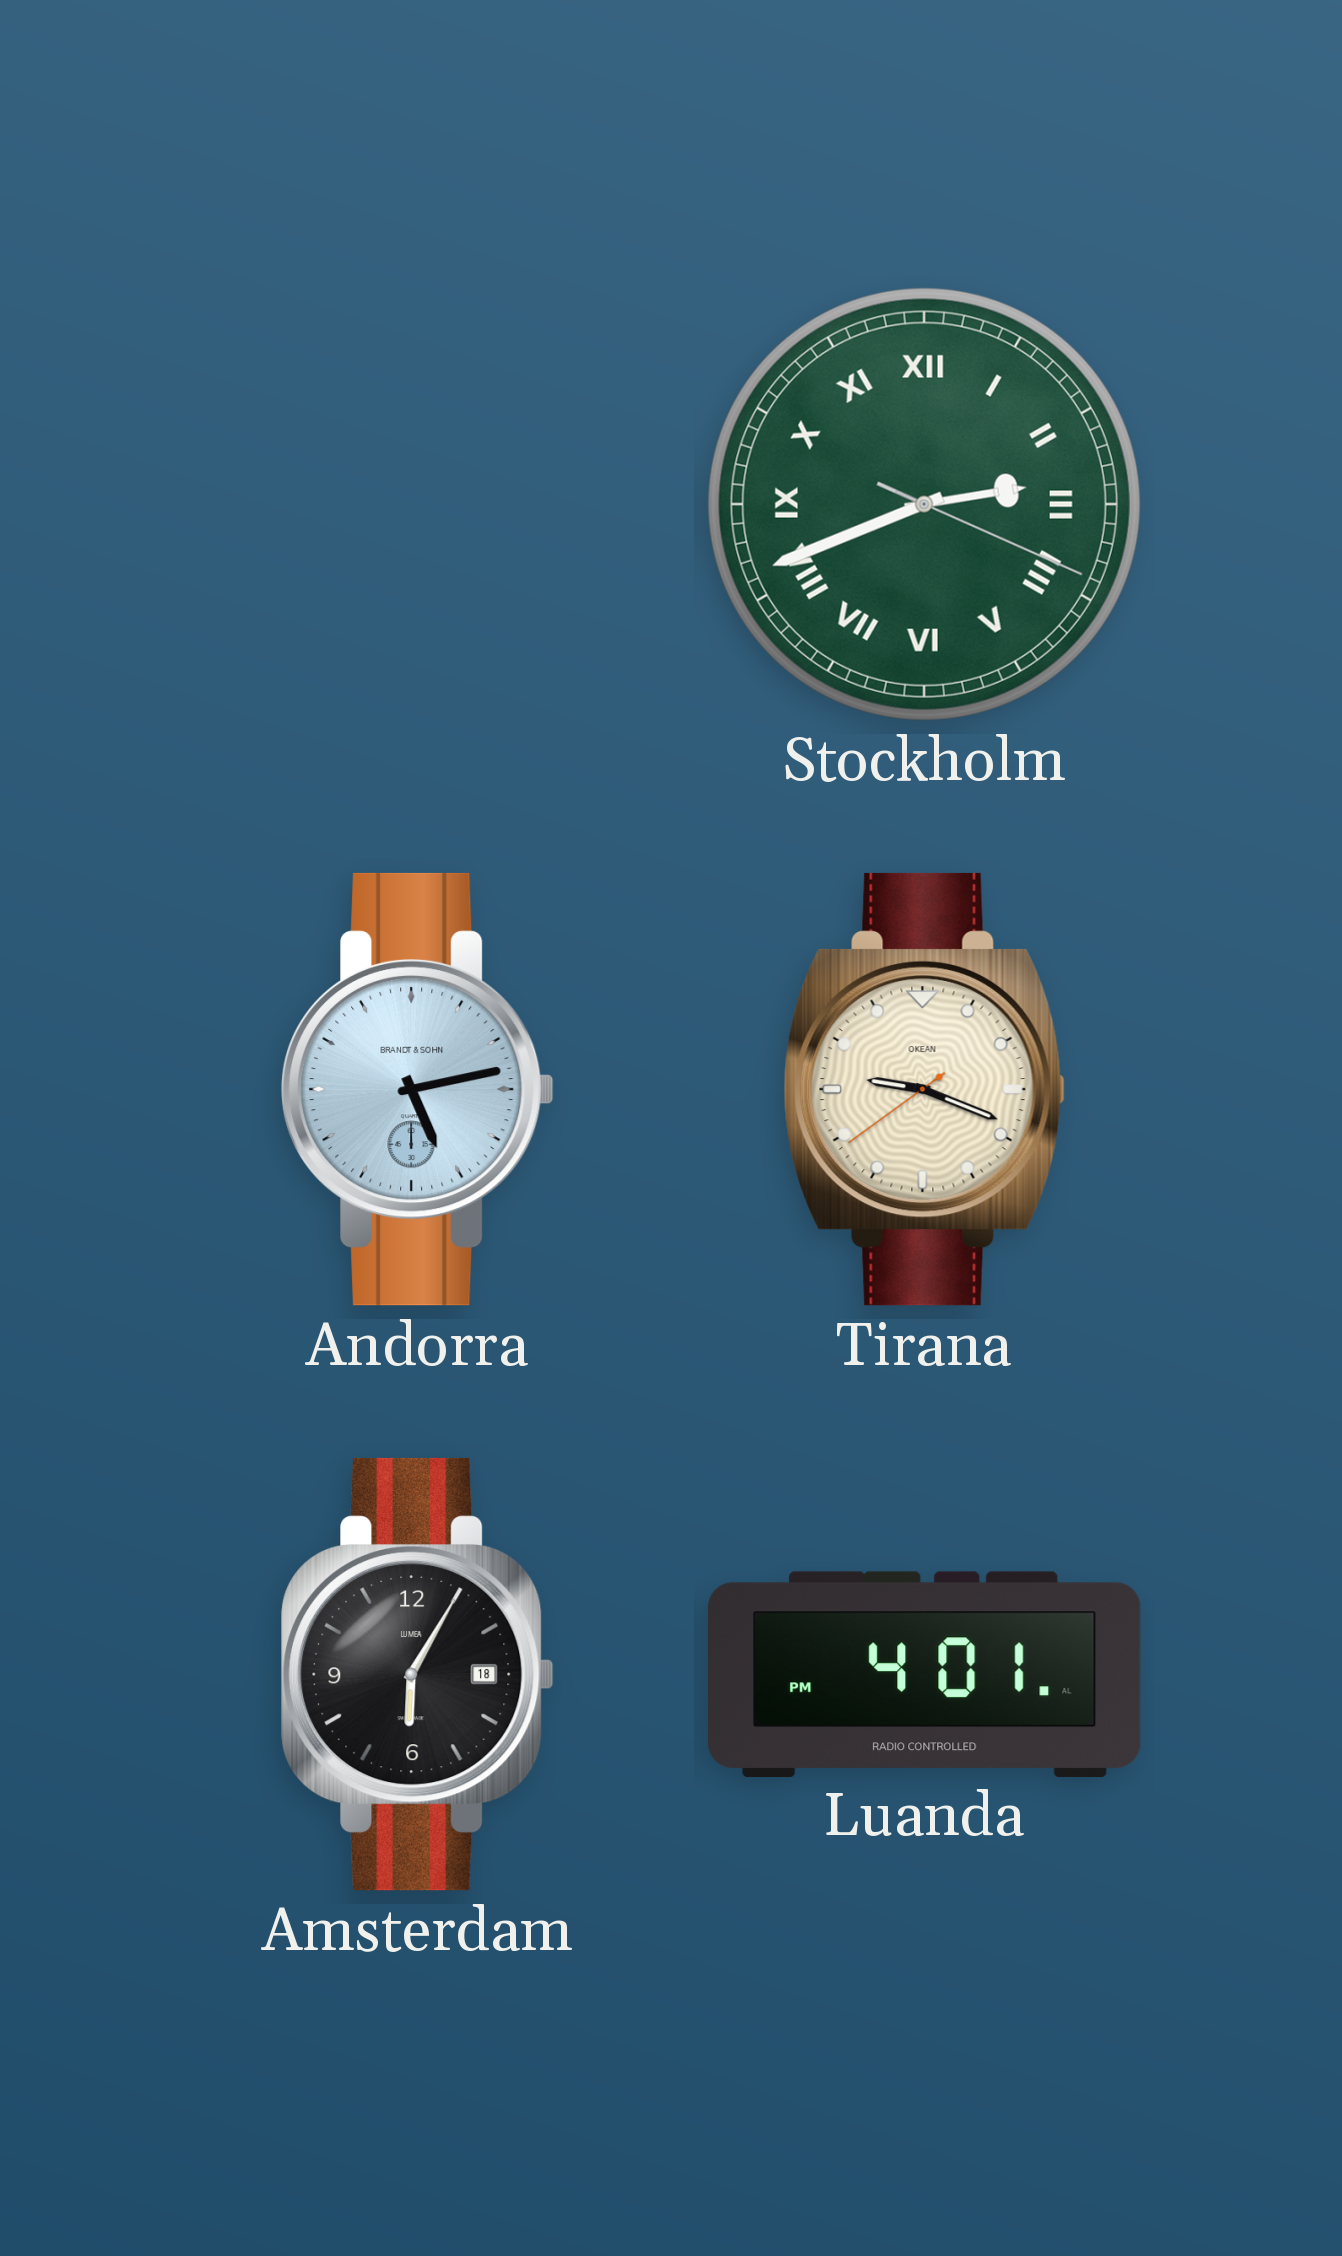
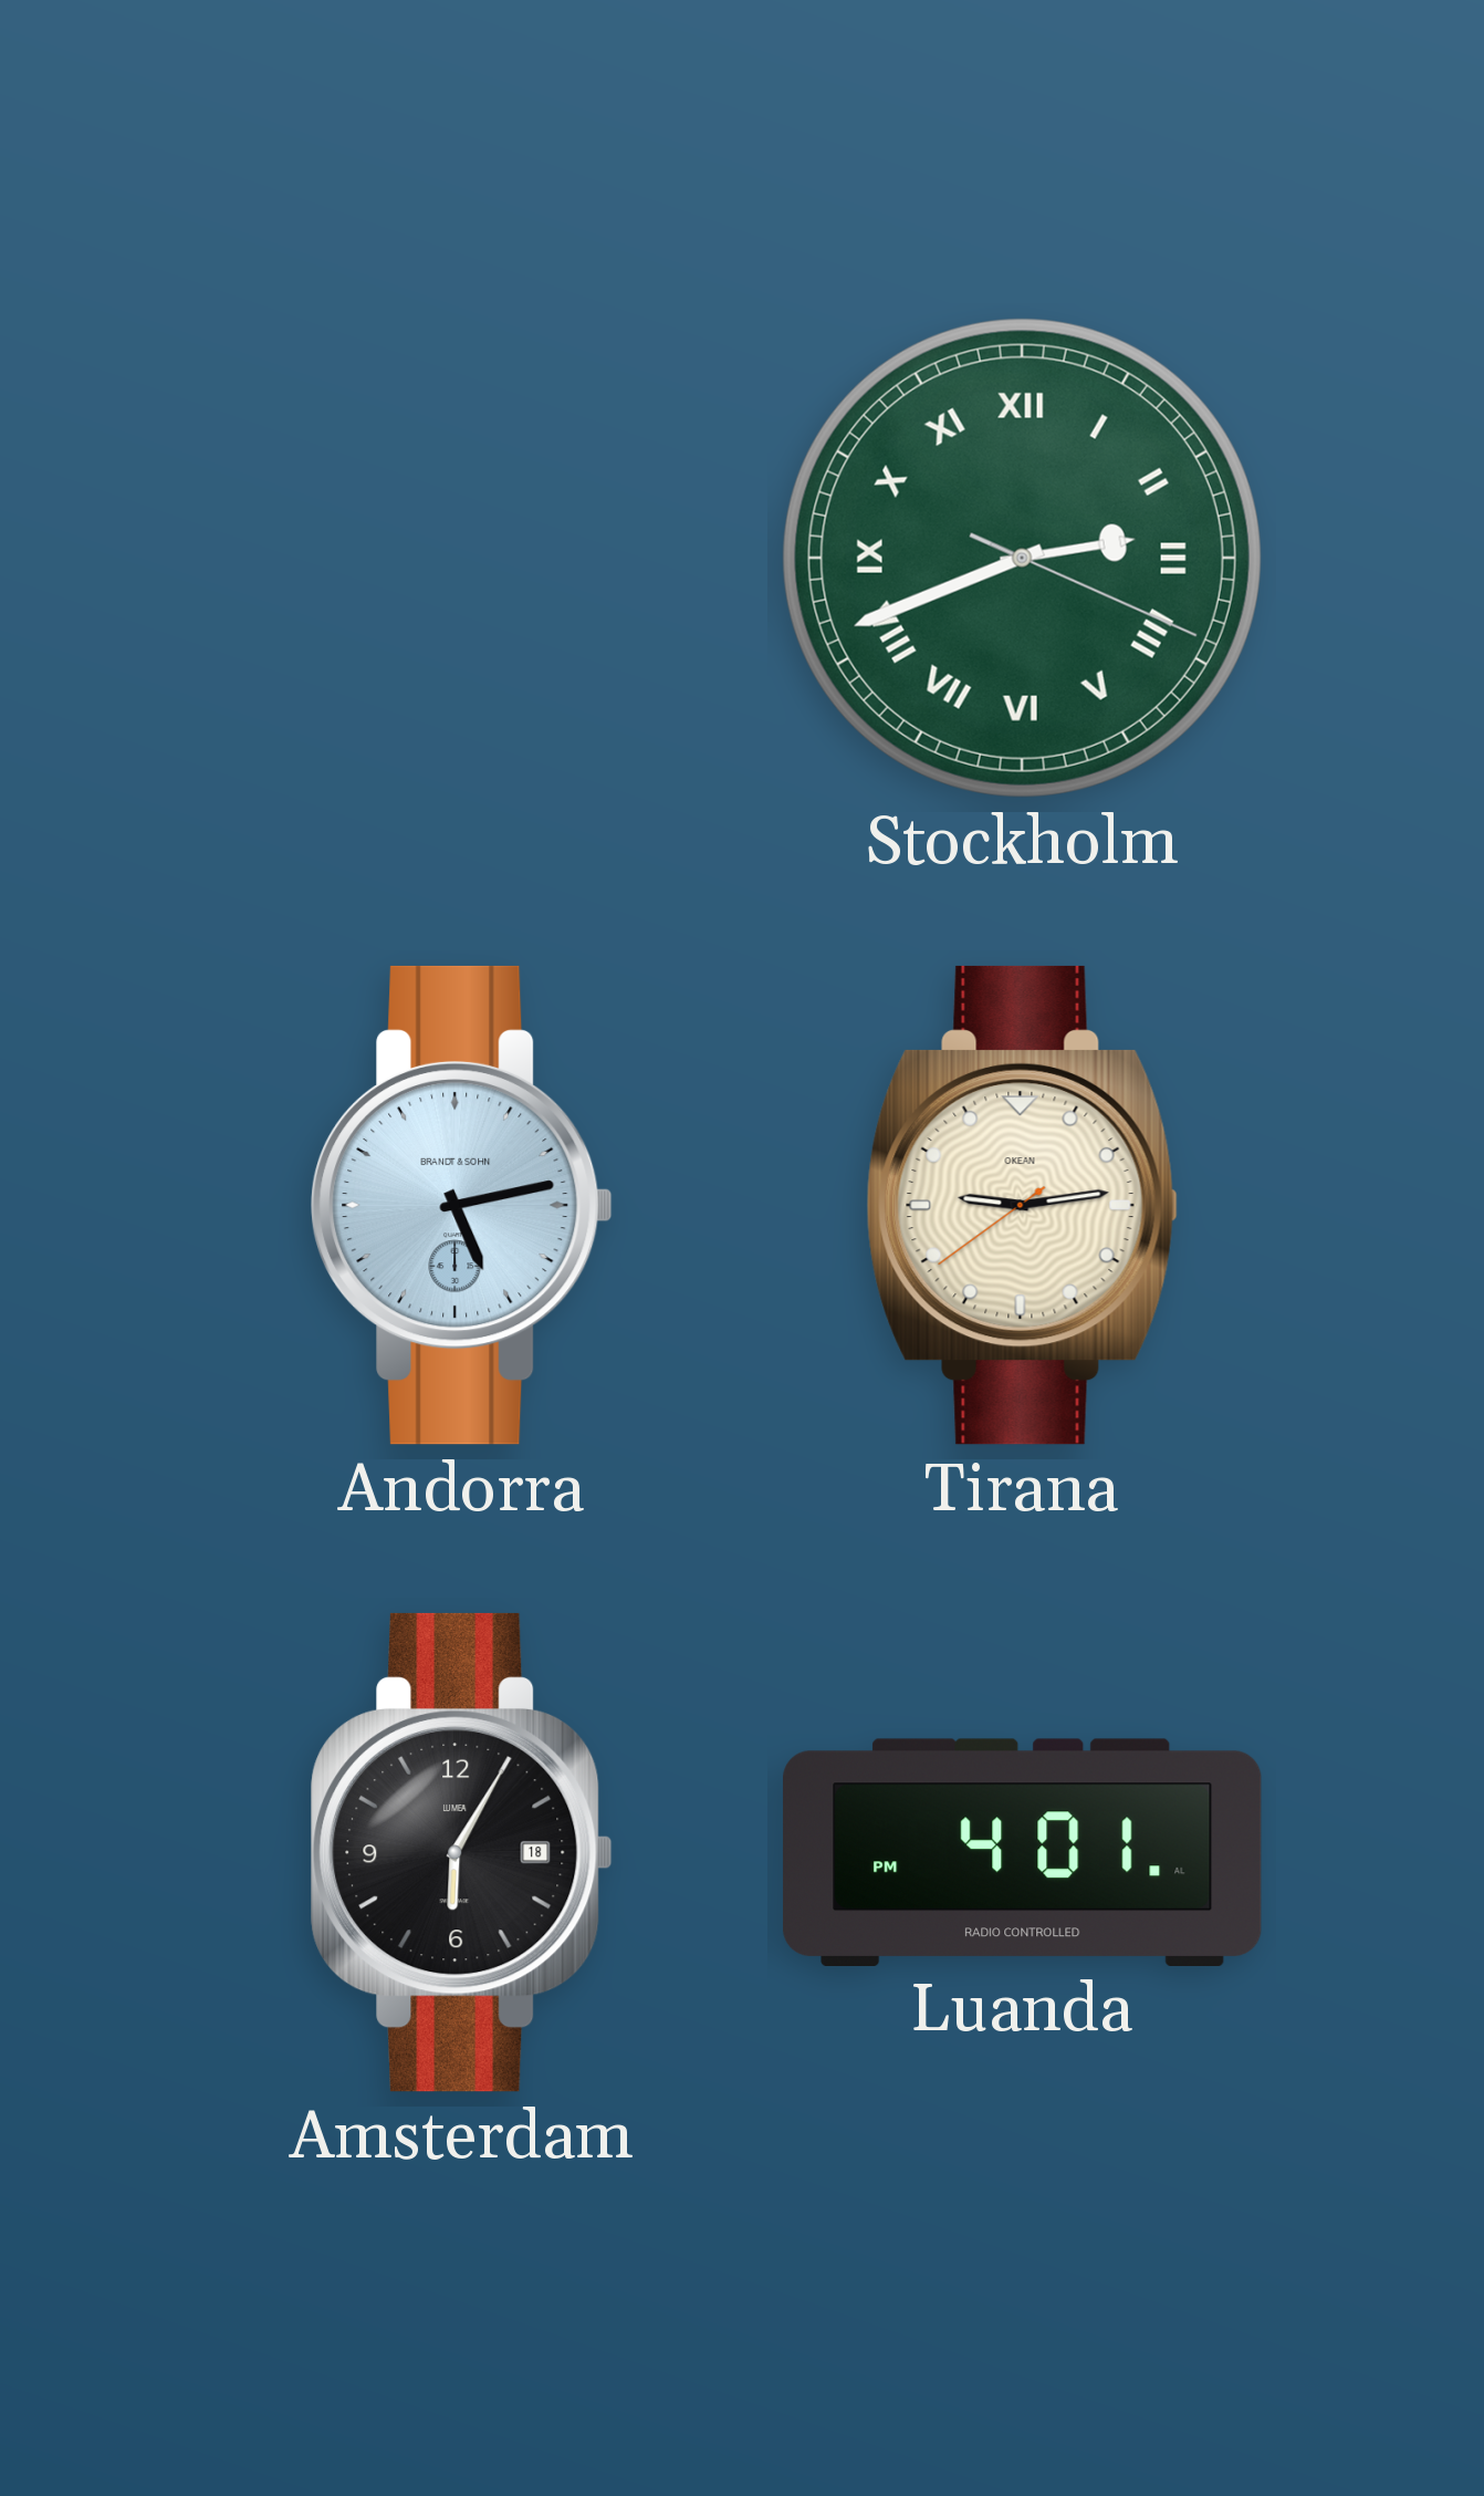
Tirana: 9:18 -> 9:13 (1022, 1205)
